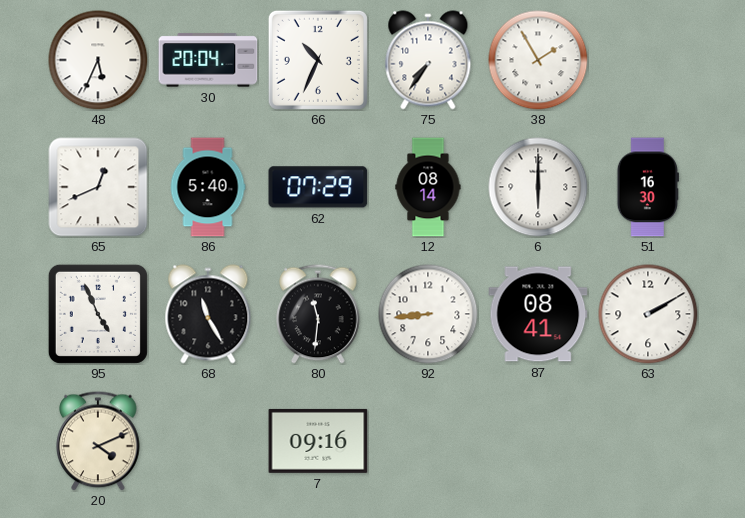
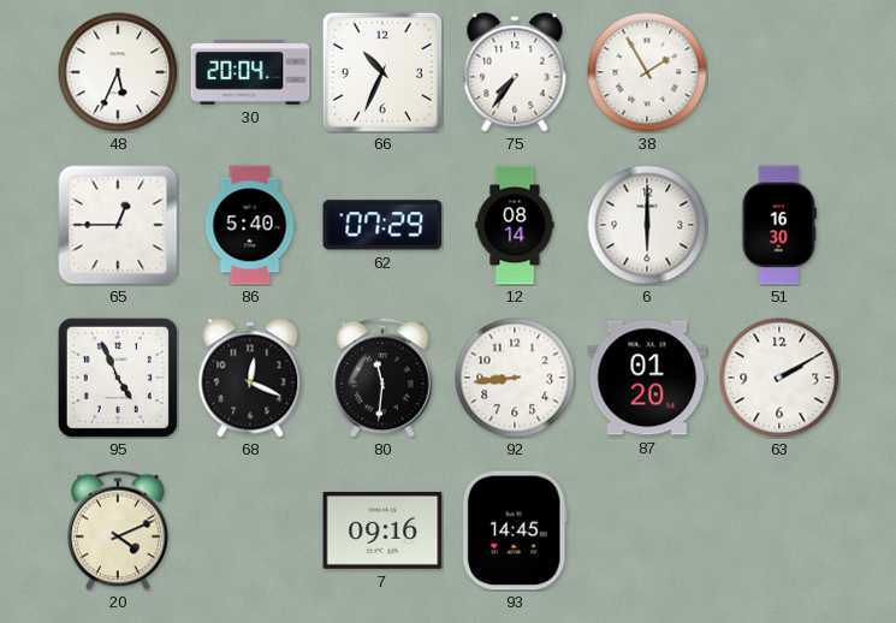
65: 12:41 -> 12:45 (118, 225)
68: 11:25 -> 12:19 (250, 378)
87: 08:41 -> 01:20 (647, 378)
93: none -> 14:45 (515, 530)
